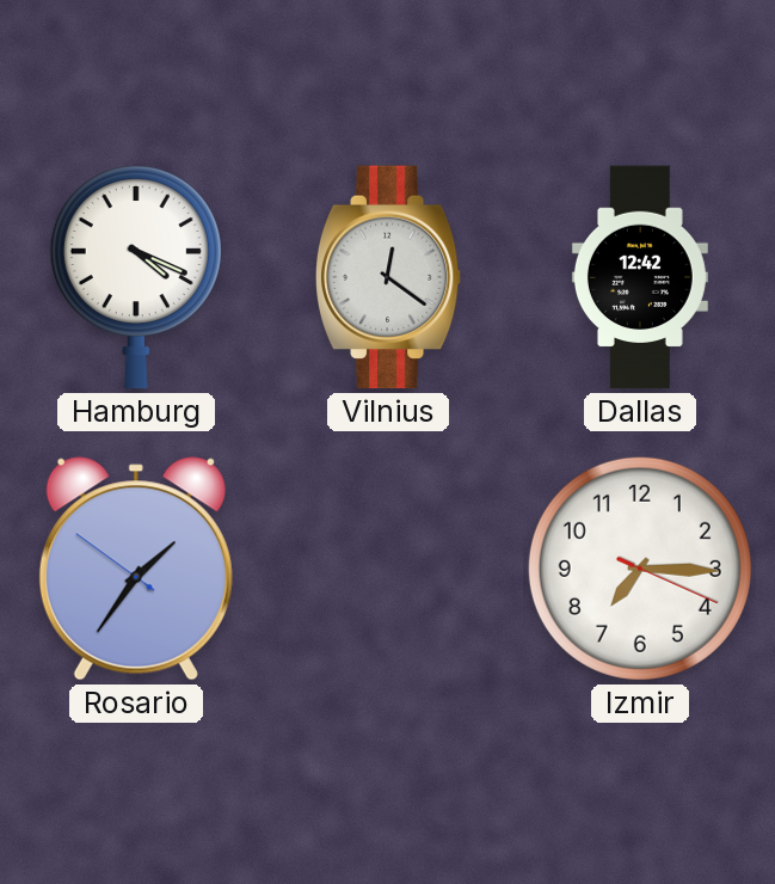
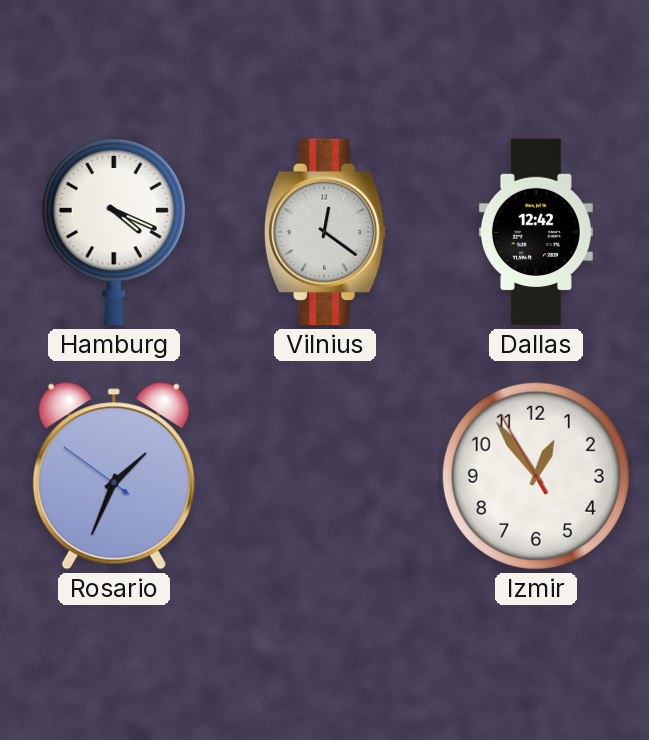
Rosario: 1:35 -> 1:33 (114, 476)
Izmir: 7:15 -> 12:53 (536, 476)
